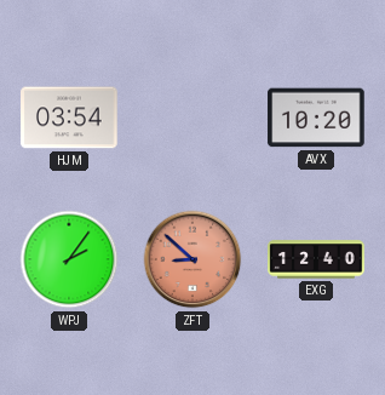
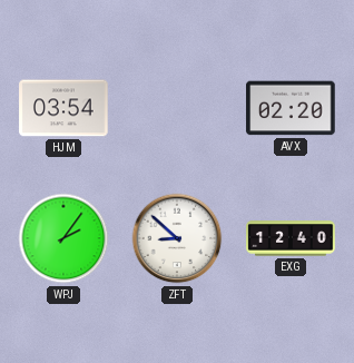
AVX: 10:20 -> 02:20 (291, 108)
ZFT dial: salmon -> white (177, 238)
